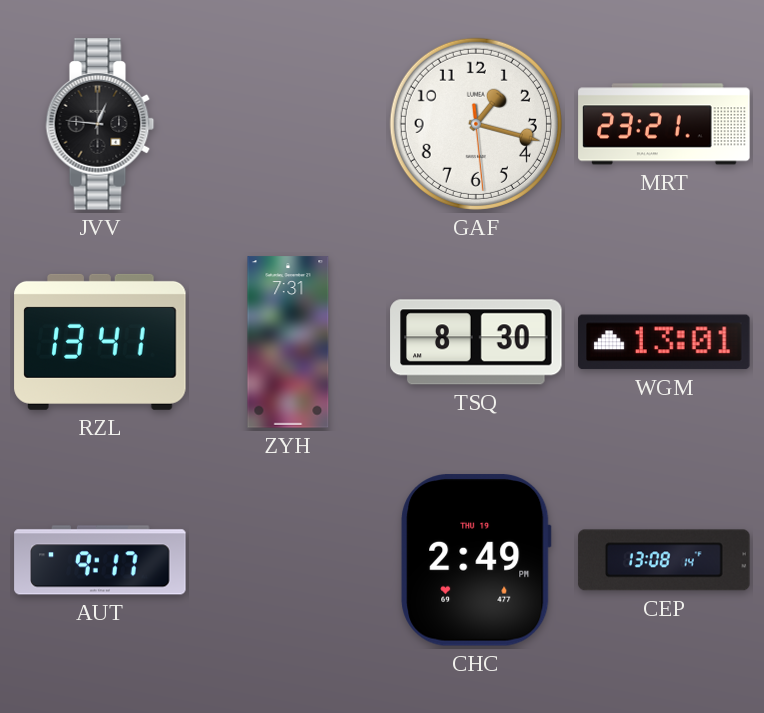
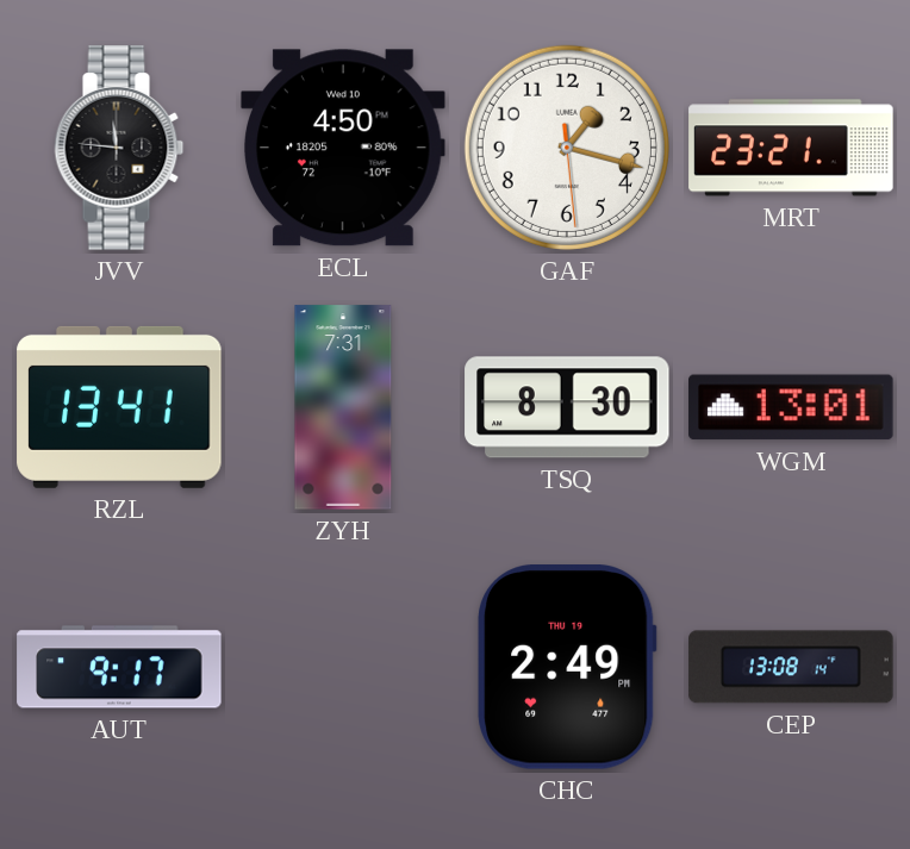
JVV: 12:46 -> 11:46 (119, 148)
ECL: none -> 4:50 (343, 148)
